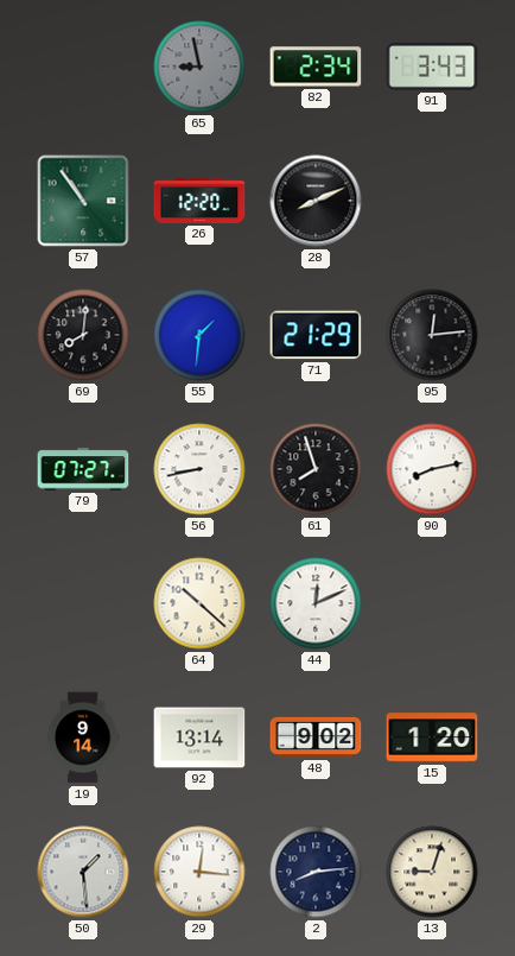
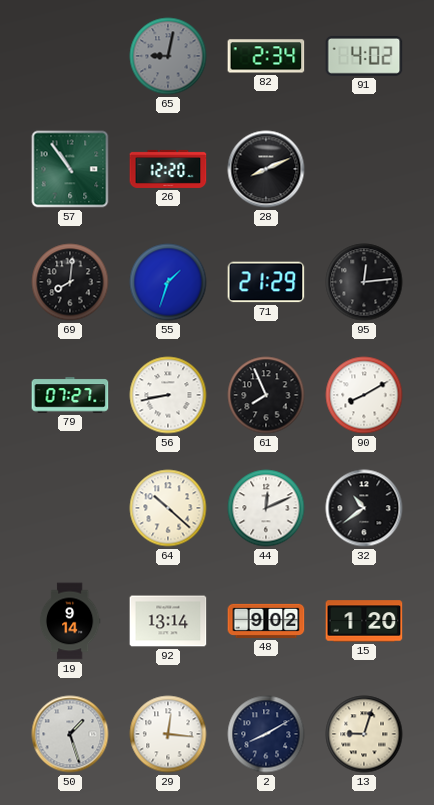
65: 8:58 -> 9:02 (168, 56)
91: 3:43 -> 4:02 (364, 56)
55: 1:31 -> 1:33 (168, 282)
61: 7:57 -> 7:56 (266, 395)
90: 8:13 -> 8:10 (364, 395)
32: none -> 10:39 (364, 508)
50: 1:29 -> 1:27 (70, 734)
2: 8:14 -> 8:10 (266, 734)
